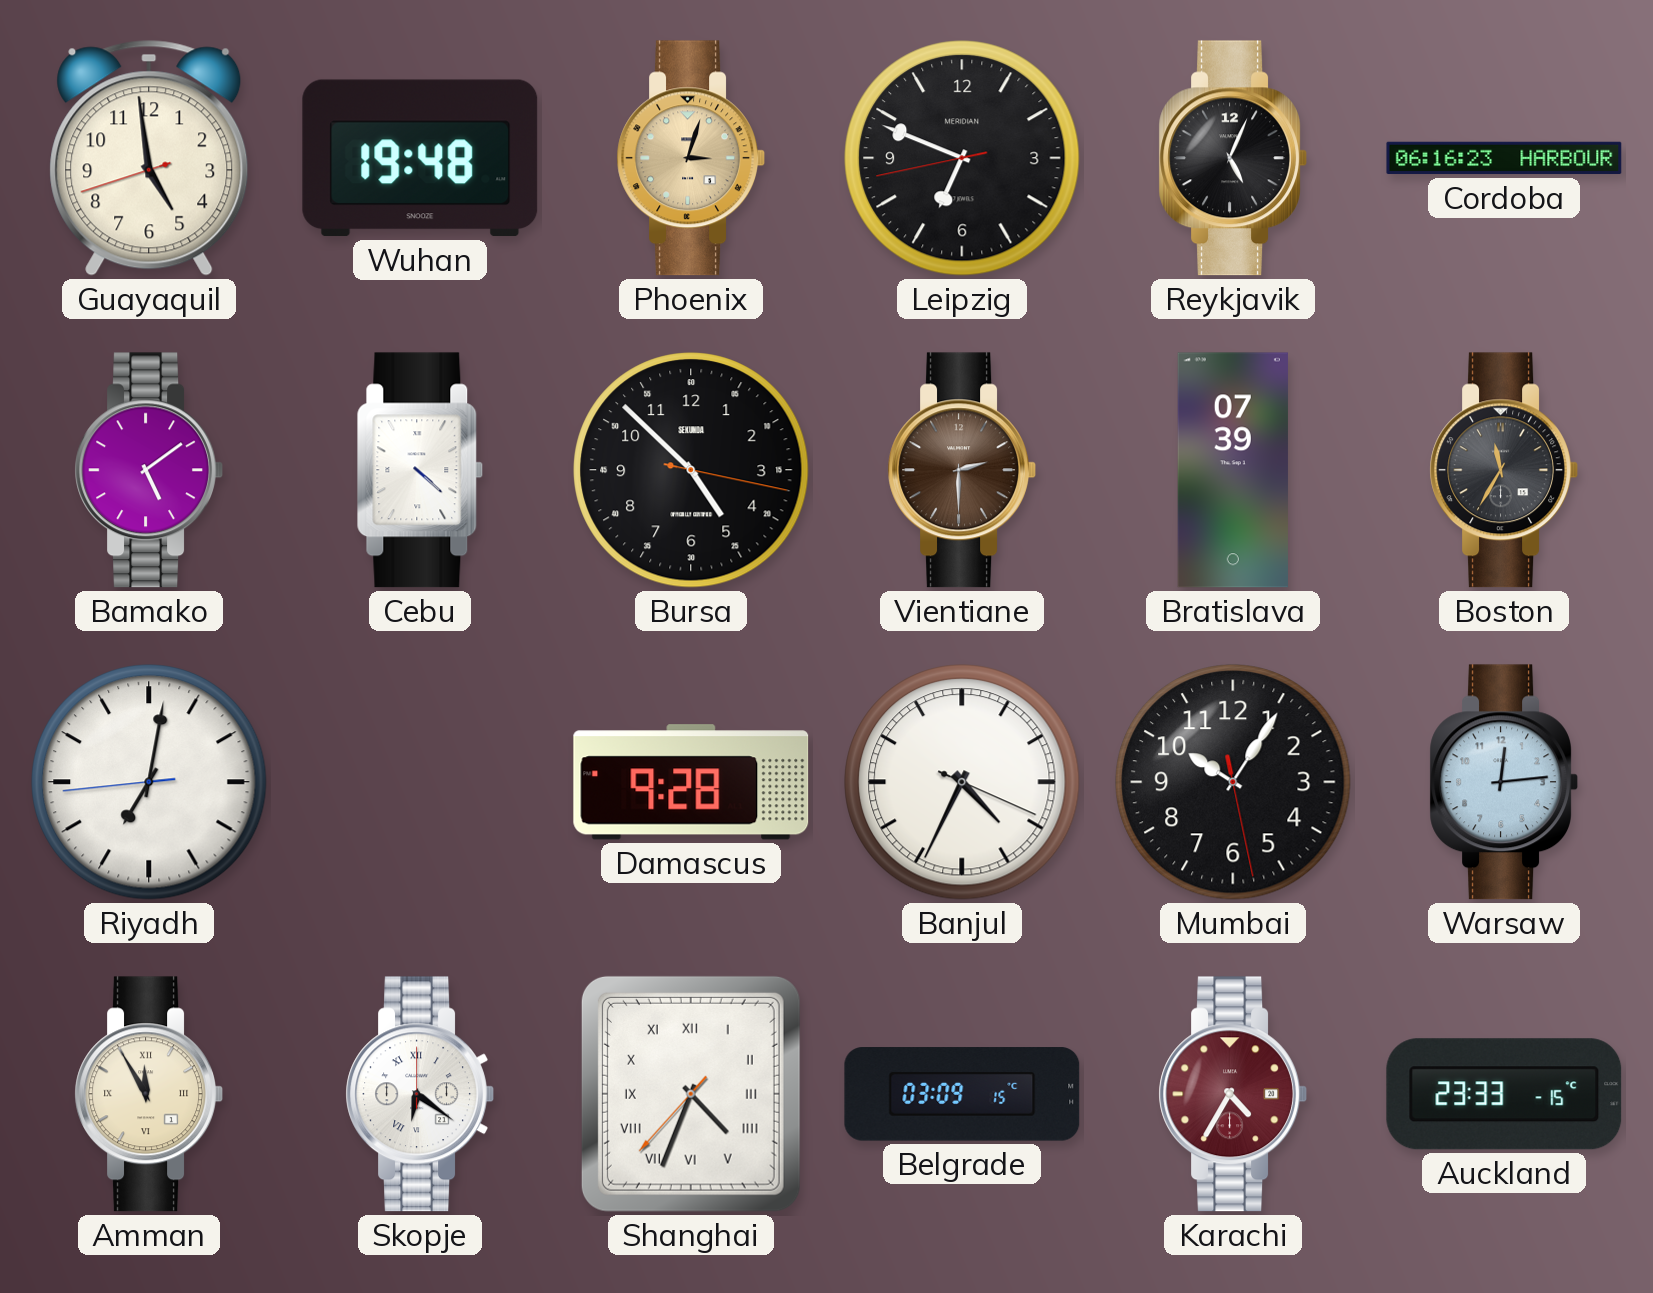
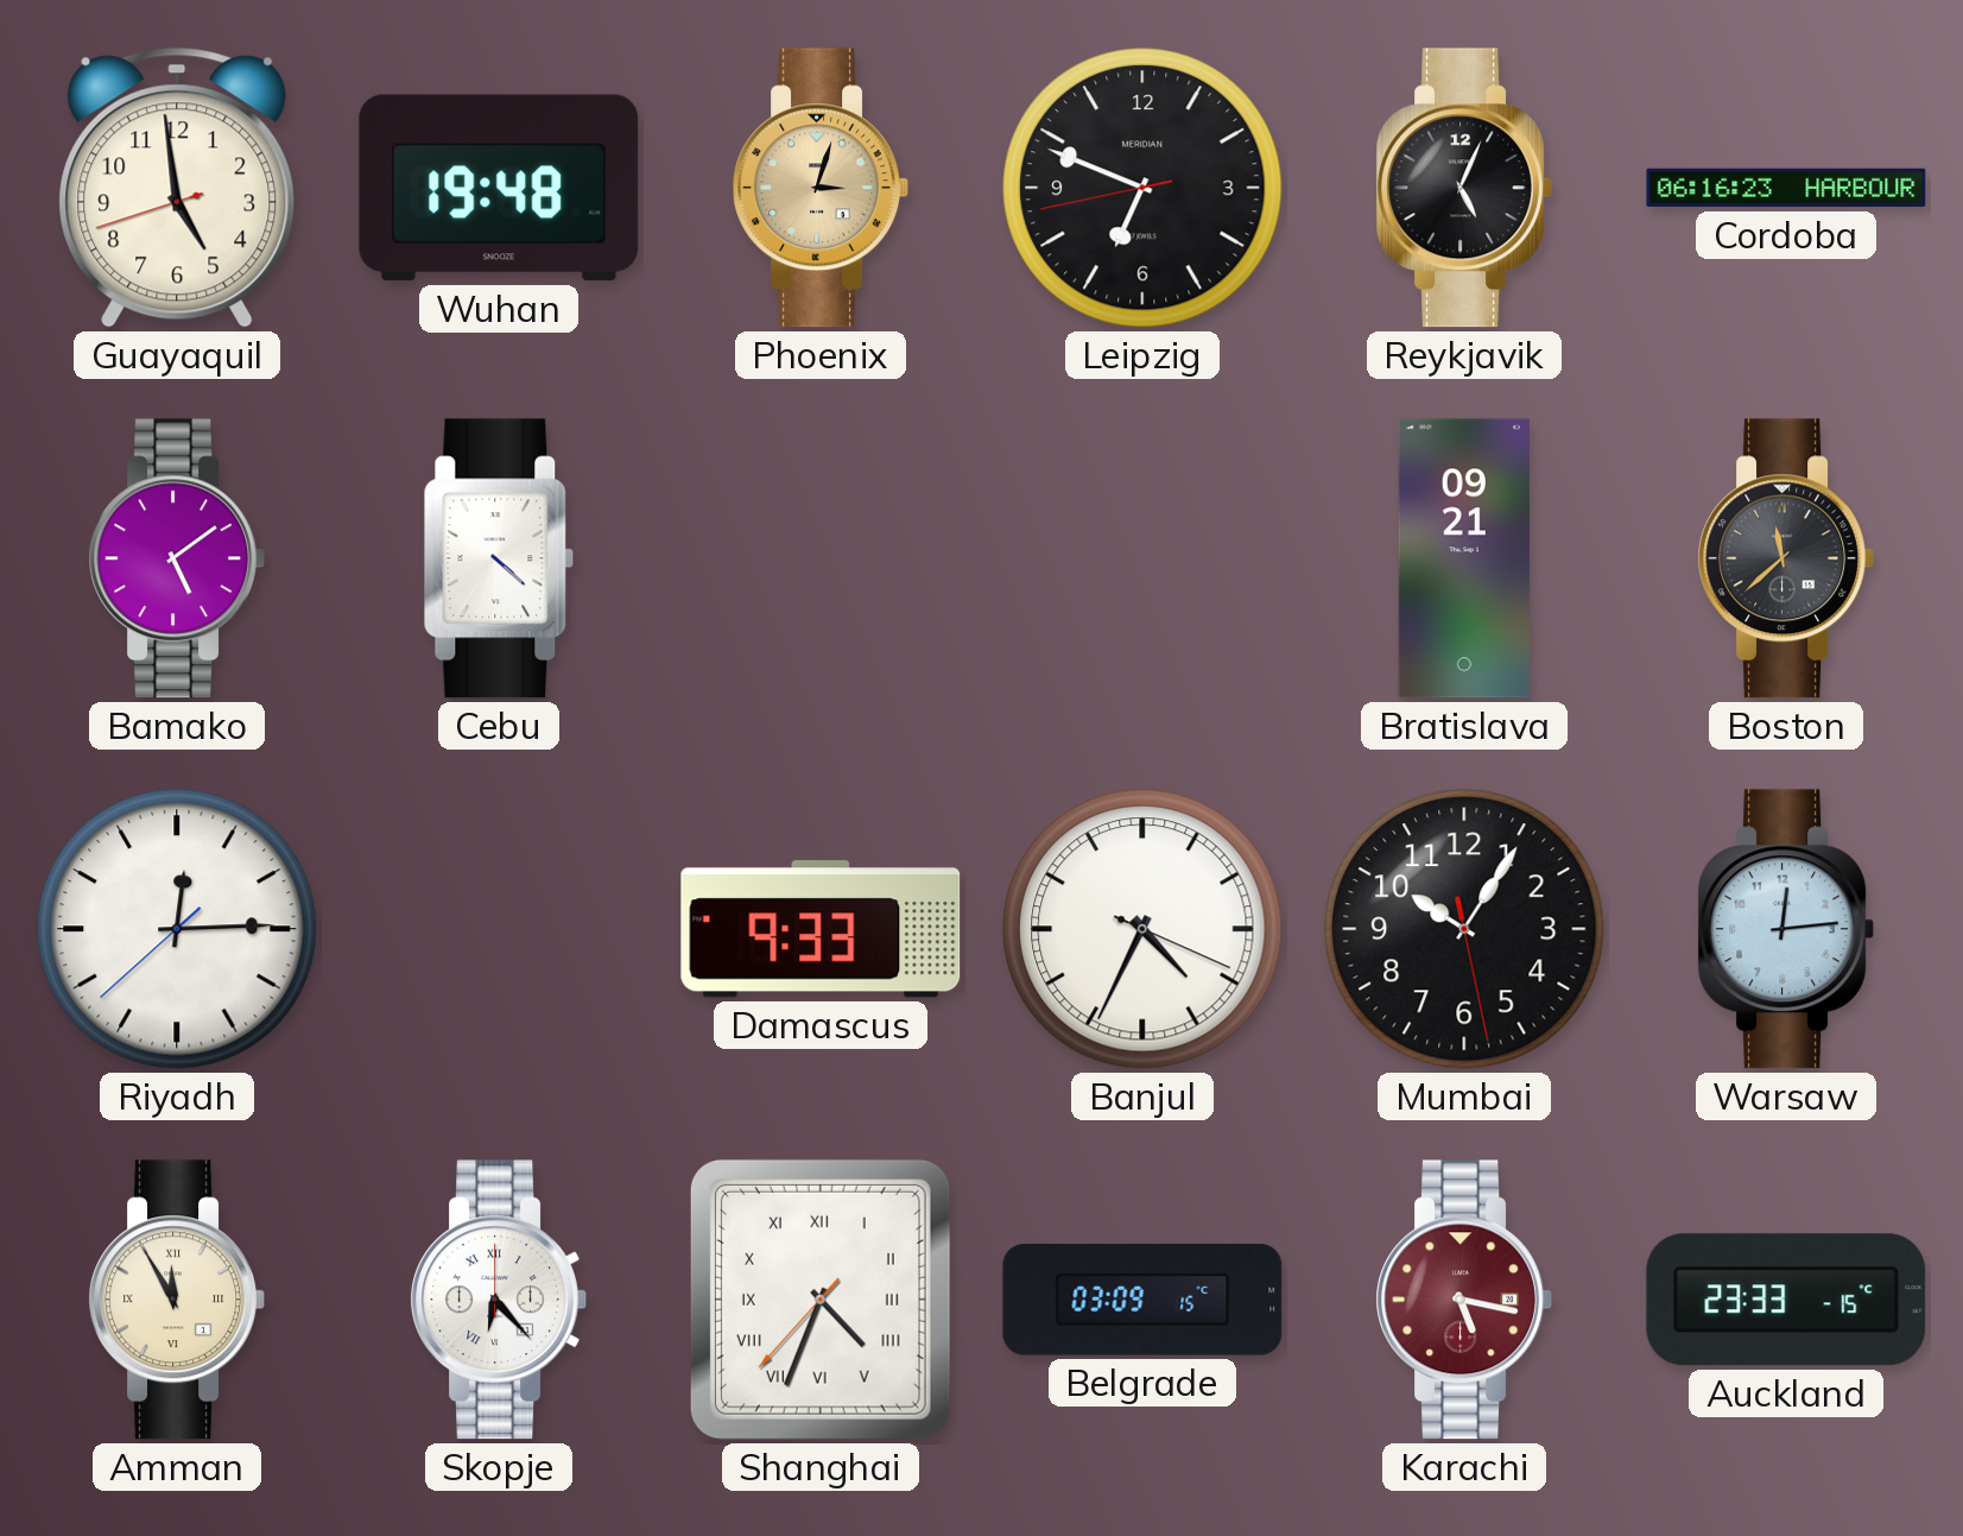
Bursa: 4:52 -> none (691, 470)
Vientiane: 2:30 -> none (961, 470)
Bratislava: 07:39 -> 09:21 (1464, 558)
Boston: 11:35 -> 11:38 (1785, 558)
Riyadh: 7:01 -> 12:14 (177, 929)
Damascus: 9:28 -> 9:33 (821, 929)
Skopje: 6:21 -> 6:23 (498, 1300)
Karachi: 4:35 -> 5:17 (1463, 1300)
